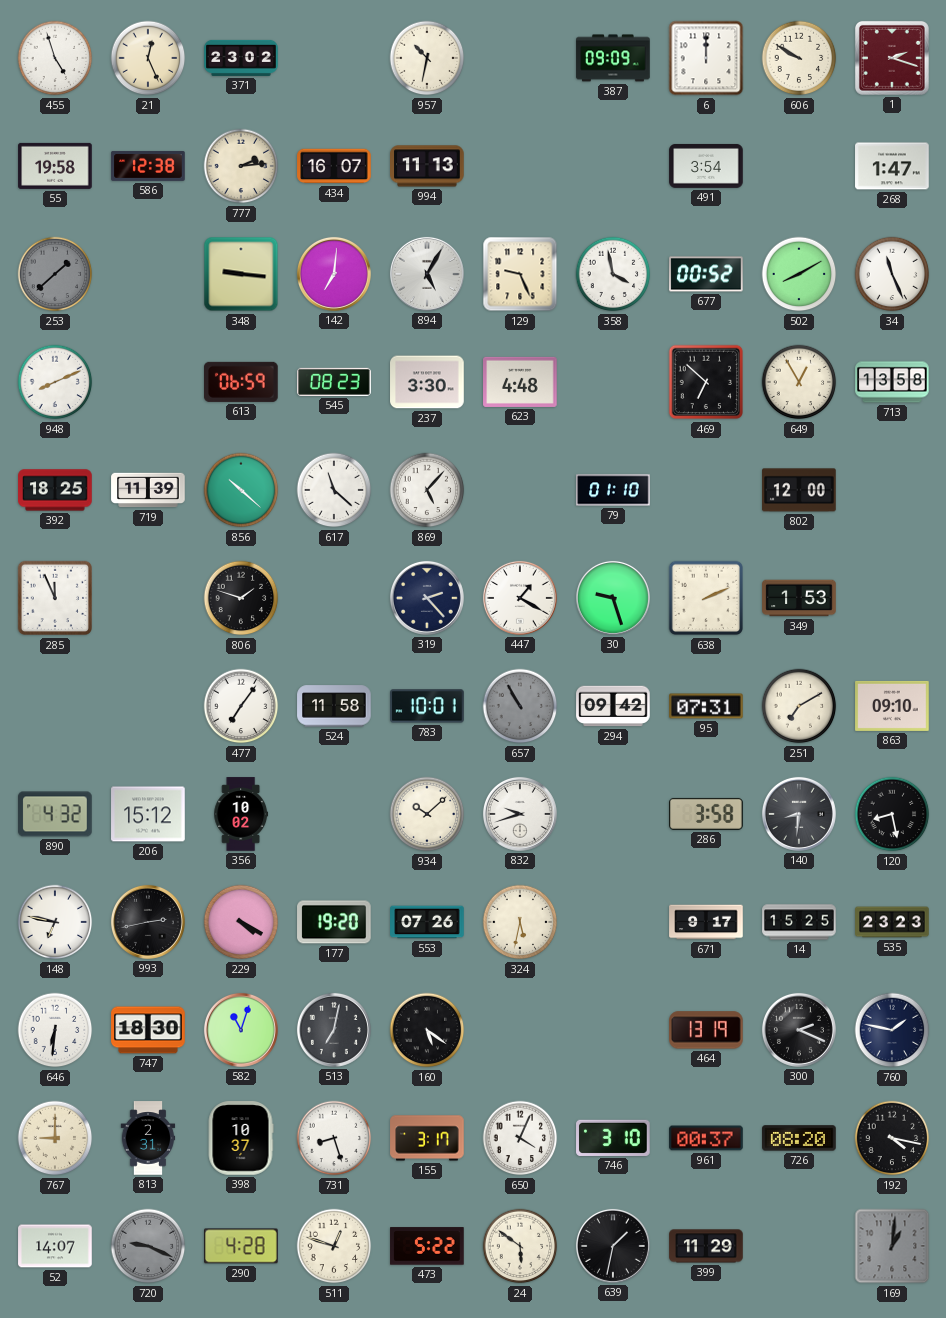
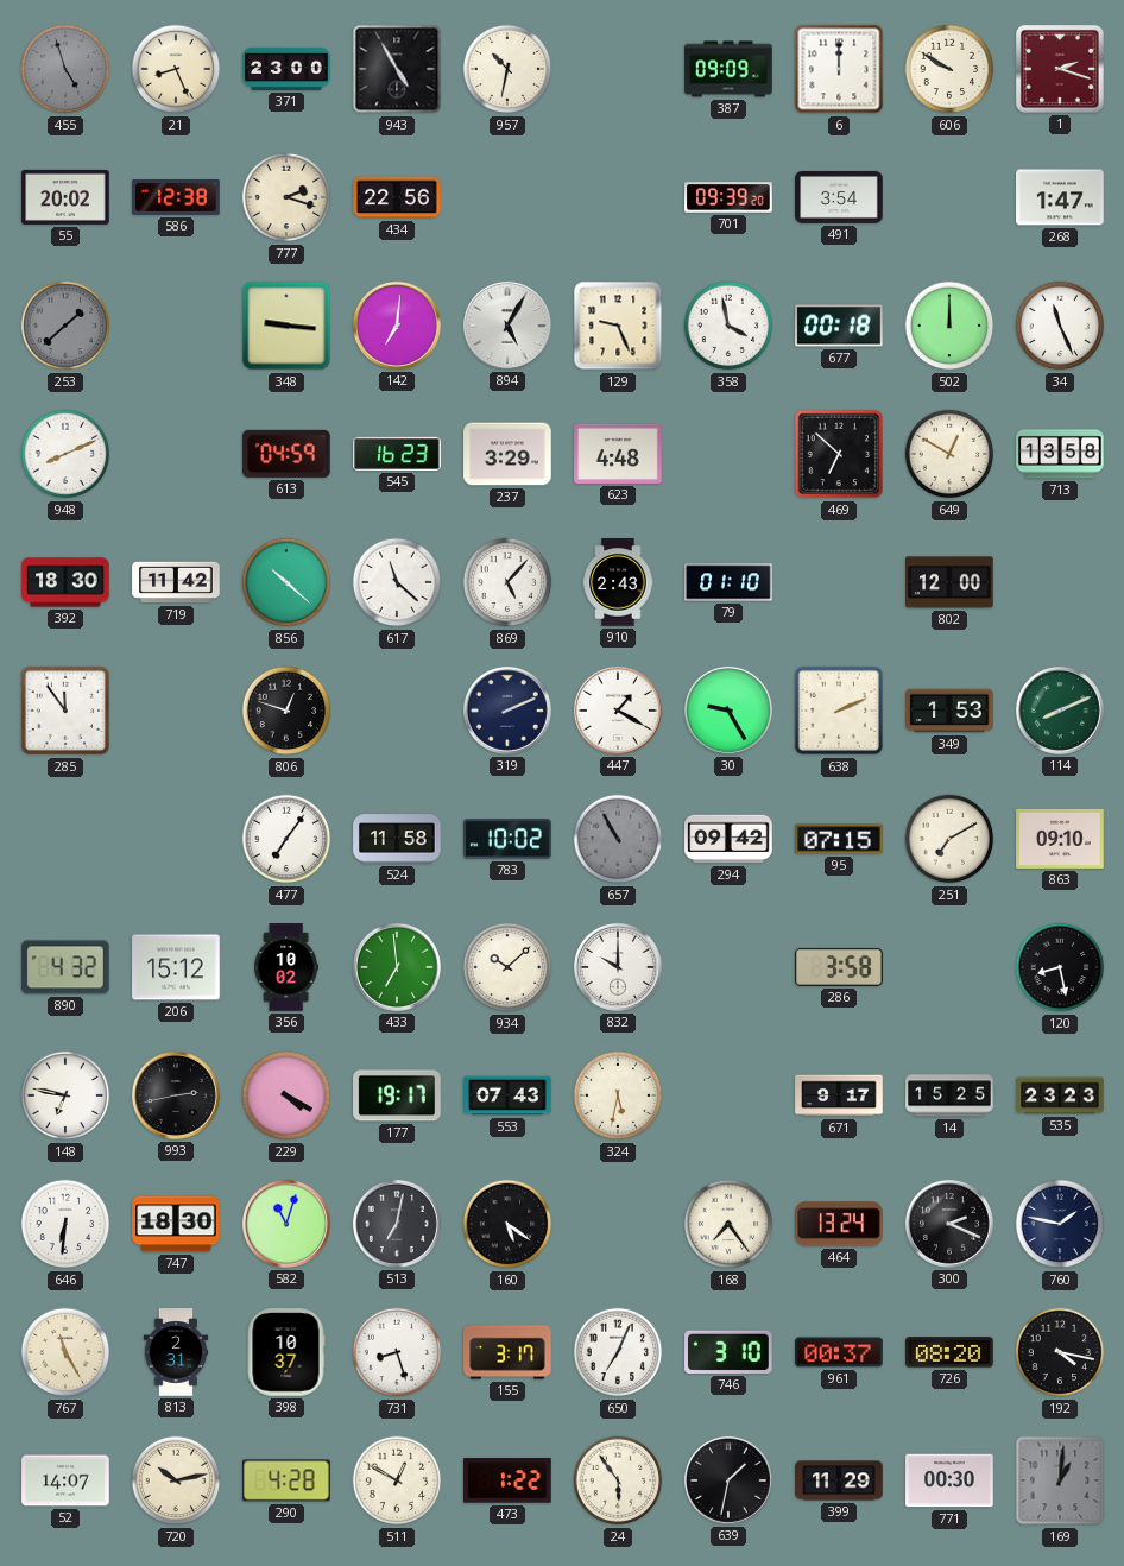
455 dial: white -> grey (65, 69)
21: 12:26 -> 8:26 (176, 69)
371: 23:02 -> 23:00 (286, 69)
943: none -> 4:55 (397, 69)
55: 19:58 -> 20:02 (65, 197)
777: 2:14 -> 2:18 (286, 197)
434: 16:07 -> 22:56 (397, 197)
994: 11:13 -> none (427, 166)
701: none -> 09:39 (728, 197)
677: 00:52 -> 00:18 (839, 326)
502: 8:10 -> 12:00 (949, 326)
613: 06:59 -> 04:59 (288, 454)
545: 08:23 -> 16:23 (397, 454)
237: 3:30 -> 3:29 (507, 454)
649: 12:55 -> 12:50 (949, 454)
392: 18:25 -> 18:30 (65, 582)
719: 11:39 -> 11:42 (176, 582)
910: none -> 2:43 (618, 582)
285: 11:56 -> 11:54 (65, 711)
806: 1:48 -> 12:48 (286, 711)
319: 2:23 -> 2:11 (507, 711)
30: 9:27 -> 9:25 (728, 711)
114: none -> 8:11 (1060, 711)
783: 10:01 -> 10:02 (507, 839)
95: 07:31 -> 07:15 (839, 839)
433: none -> 6:59 (397, 967)
832: 9:42 -> 10:00 (618, 967)
140: 8:31 -> none (799, 814)
177: 19:20 -> 19:17 (397, 1095)
553: 07:26 -> 07:43 (507, 1095)
168: none -> 7:24 (728, 1224)
464: 13:19 -> 13:24 (839, 1224)
767: 9:00 -> 11:25 (65, 1352)
650: 4:04 -> 7:04 (618, 1352)
720: 9:19 -> 10:13 (176, 1480)
720 dial: grey -> cream (176, 1480)
511: 12:48 -> 12:50 (397, 1480)
473: 5:22 -> 1:22 (507, 1480)
24: 5:51 -> 5:54 (618, 1480)
771: none -> 00:30 (949, 1480)
